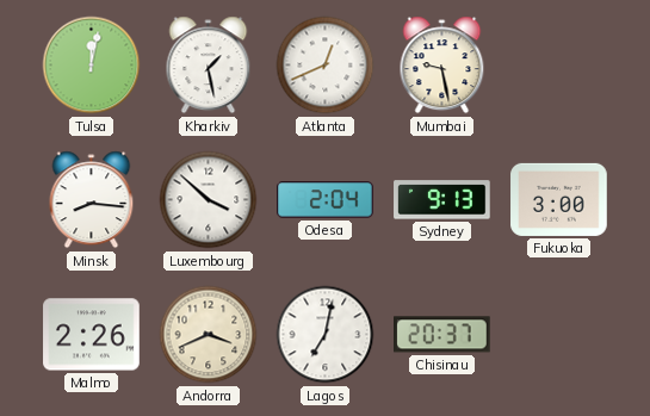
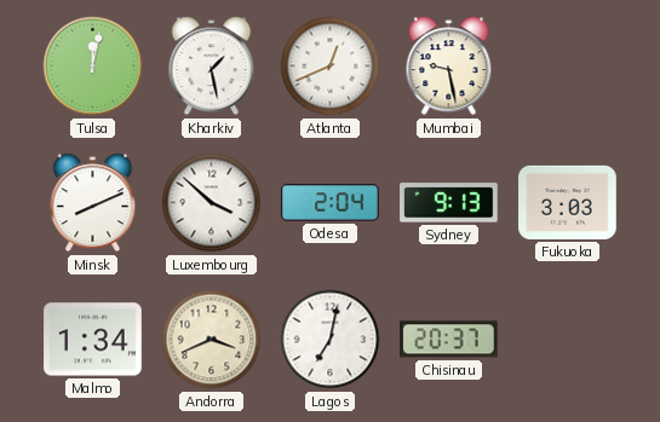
Minsk: 8:16 -> 8:11 (93, 203)
Fukuoka: 3:00 -> 3:03 (568, 202)
Malmo: 2:26 -> 1:34 (93, 340)
